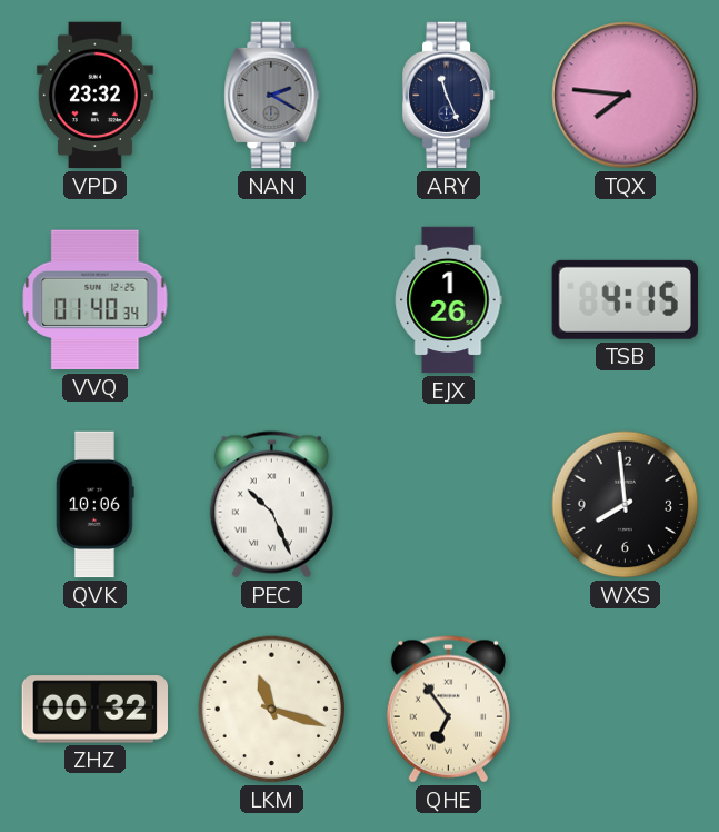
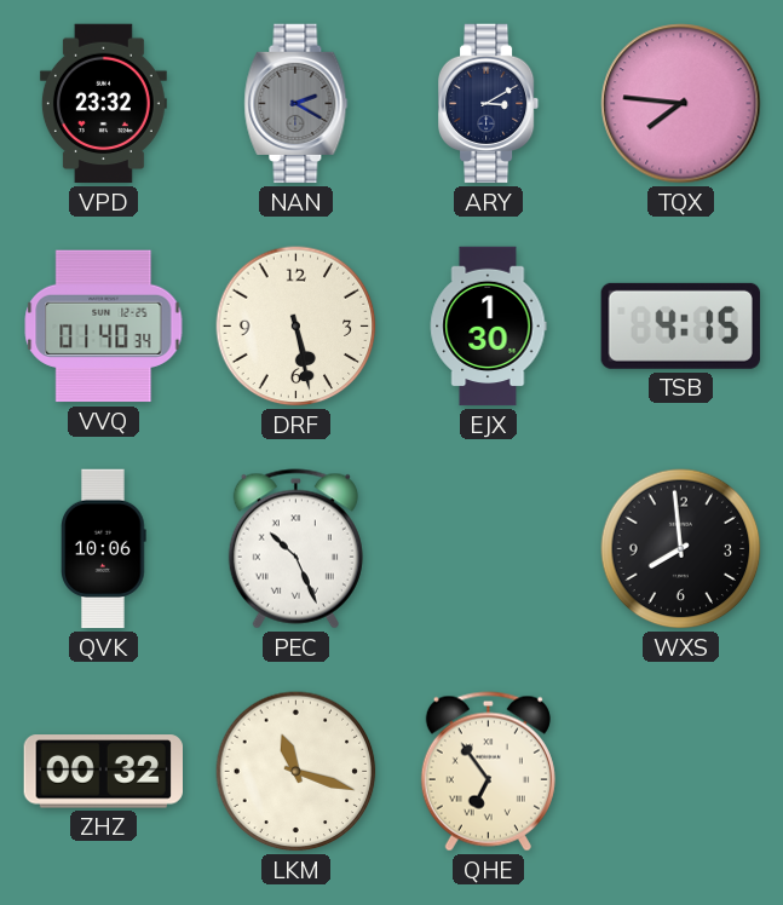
ARY: 11:26 -> 3:10 (489, 104)
DRF: none -> 5:28 (296, 327)
EJX: 1:26 -> 1:30 (488, 327)
